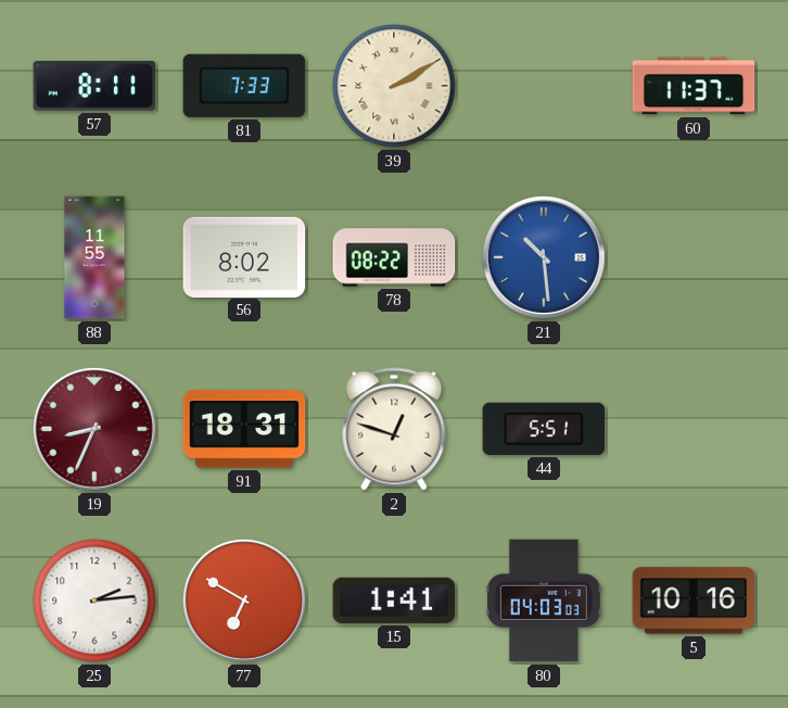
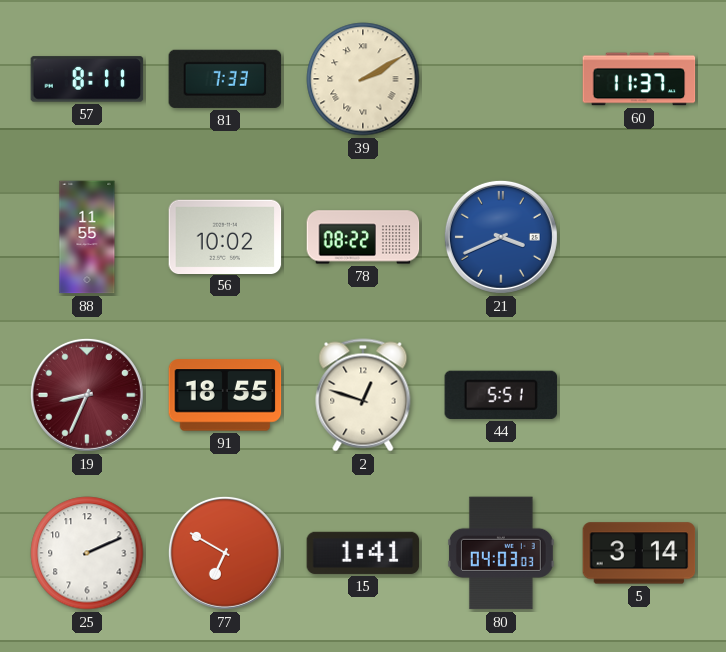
56: 8:02 -> 10:02 (225, 236)
21: 10:29 -> 3:41 (501, 237)
91: 18:31 -> 18:55 (225, 395)
25: 2:14 -> 2:11 (87, 553)
5: 10:16 -> 3:14 (639, 553)
